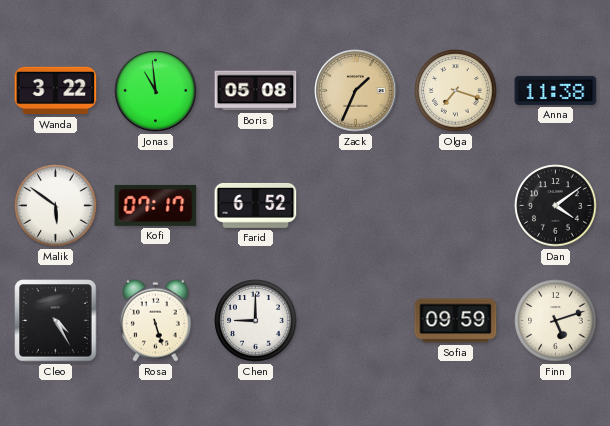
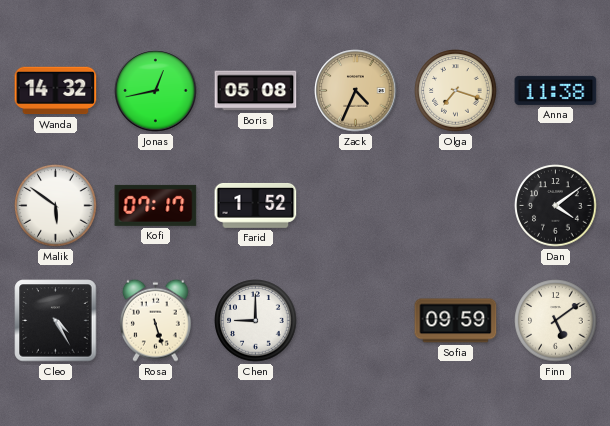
Wanda: 3:22 -> 14:32 (56, 91)
Jonas: 10:59 -> 12:43 (156, 91)
Zack: 1:34 -> 4:34 (356, 91)
Farid: 6:52 -> 1:52 (256, 205)
Finn: 5:12 -> 5:09 (556, 321)
